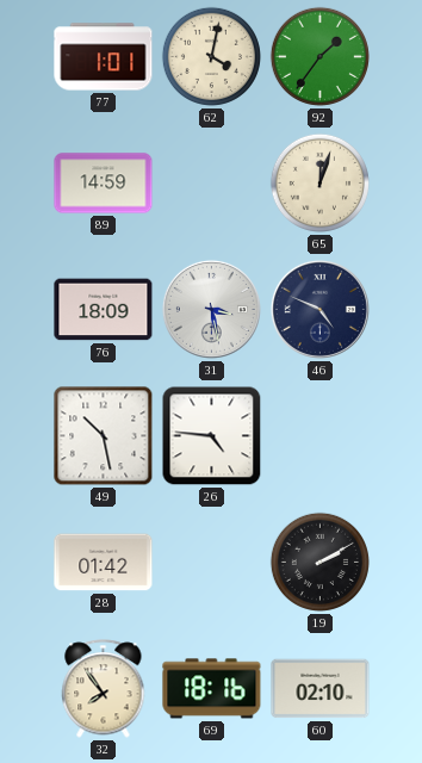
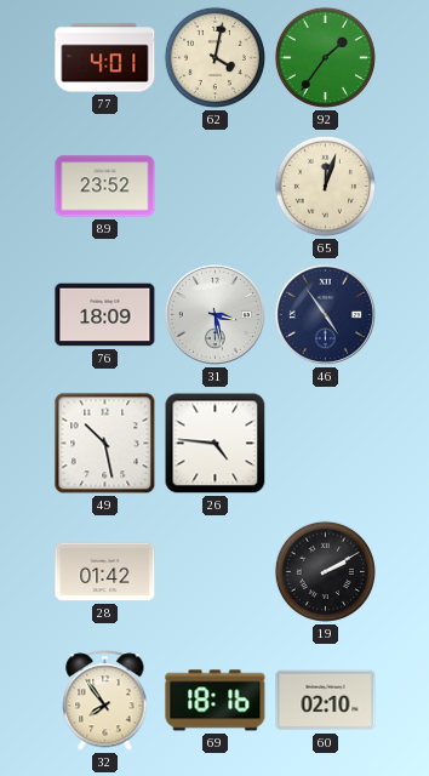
77: 1:01 -> 4:01 (105, 58)
89: 14:59 -> 23:52 (105, 187)
46: 4:49 -> 4:54 (325, 314)
